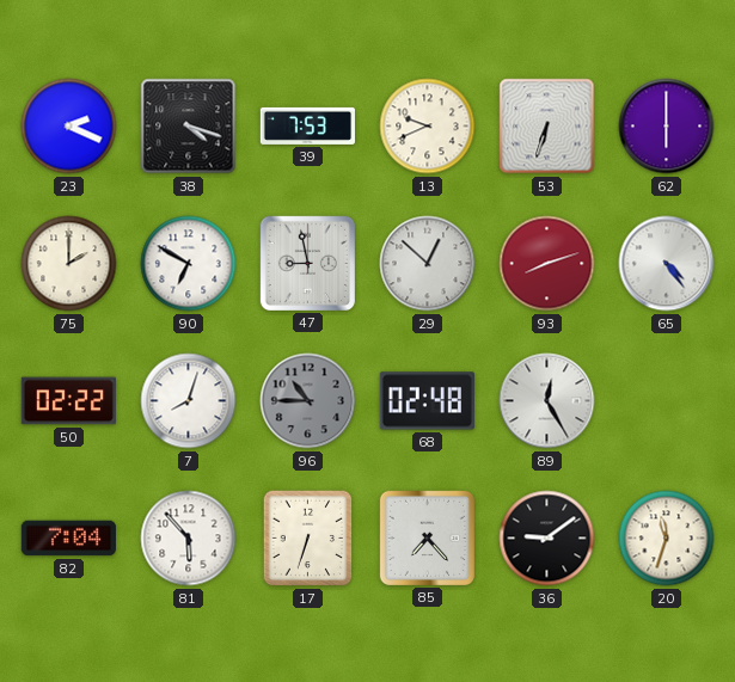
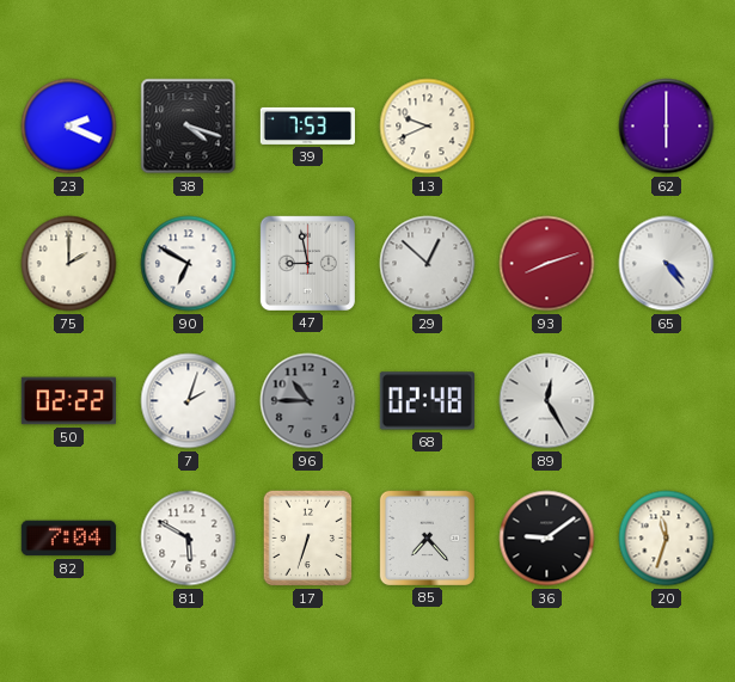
53: 6:33 -> none (547, 127)
7: 8:03 -> 2:03 (189, 401)
81: 5:53 -> 5:50 (189, 539)
